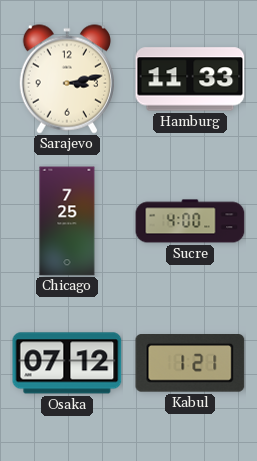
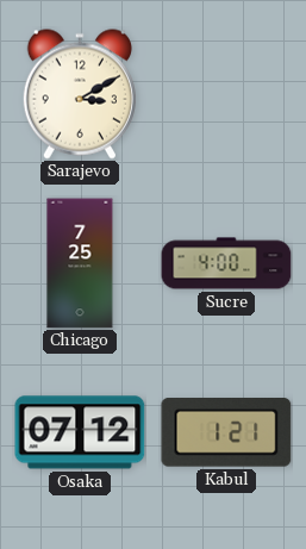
Sarajevo: 3:13 -> 3:10 (80, 94)
Hamburg: 11:33 -> none (190, 79)
